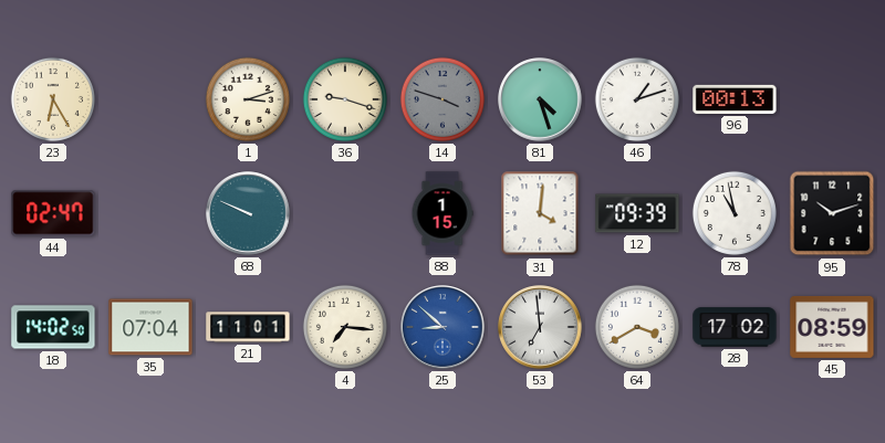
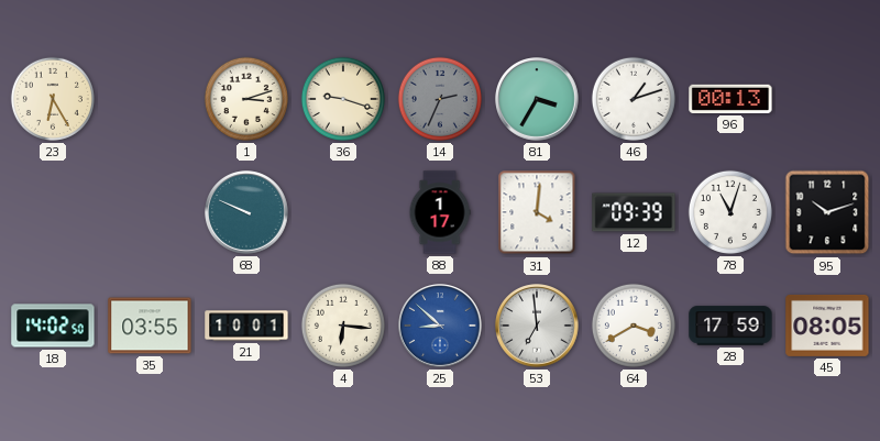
14: 3:48 -> 2:34 (440, 99)
81: 4:27 -> 3:35 (537, 99)
44: 02:47 -> none (53, 213)
88: 1:15 -> 1:17 (440, 212)
78: 10:58 -> 11:03 (730, 212)
35: 07:04 -> 03:55 (150, 326)
21: 11:01 -> 10:01 (246, 326)
4: 7:16 -> 6:16 (343, 326)
28: 17:02 -> 17:59 (730, 326)
45: 08:59 -> 08:05 (827, 326)
